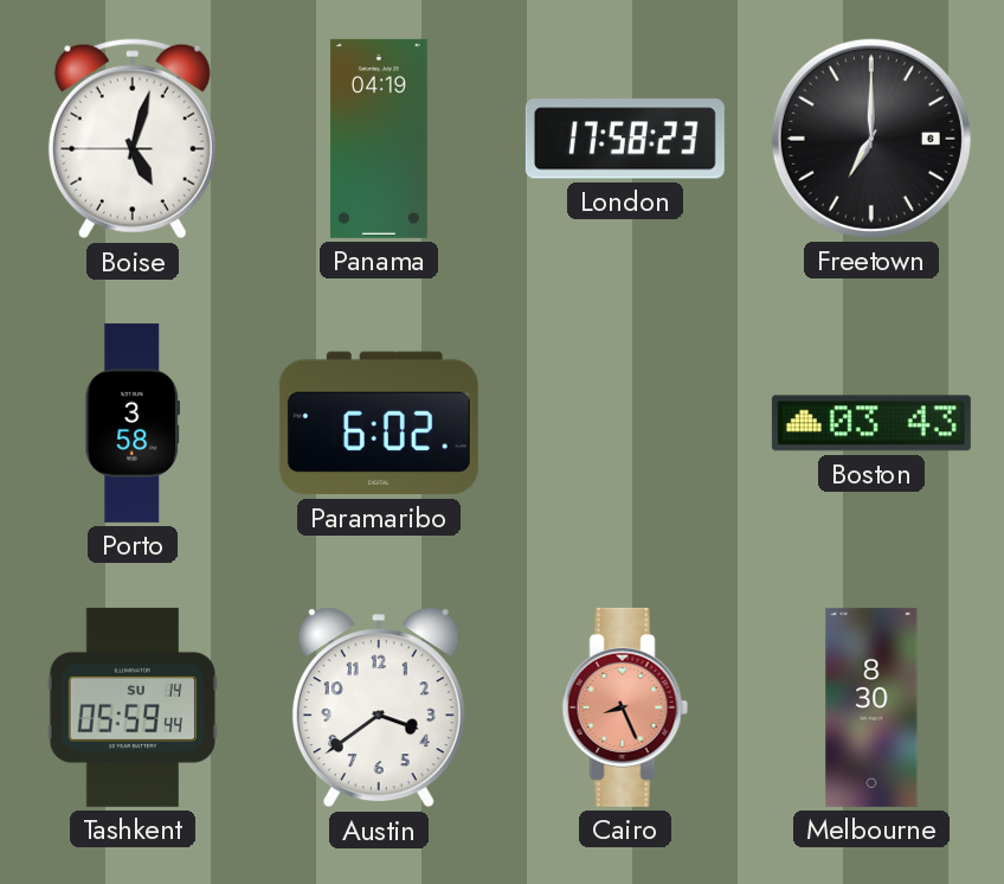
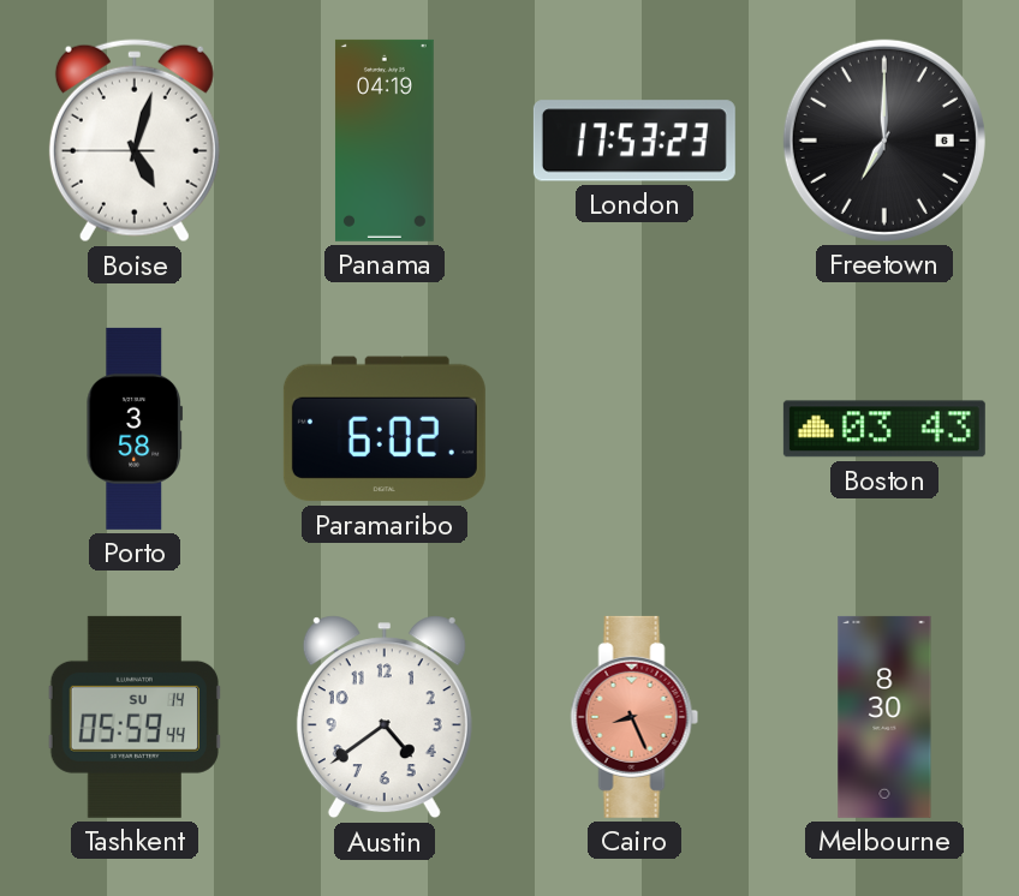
London: 17:58 -> 17:53 (634, 141)
Austin: 3:39 -> 4:39 (385, 717)
